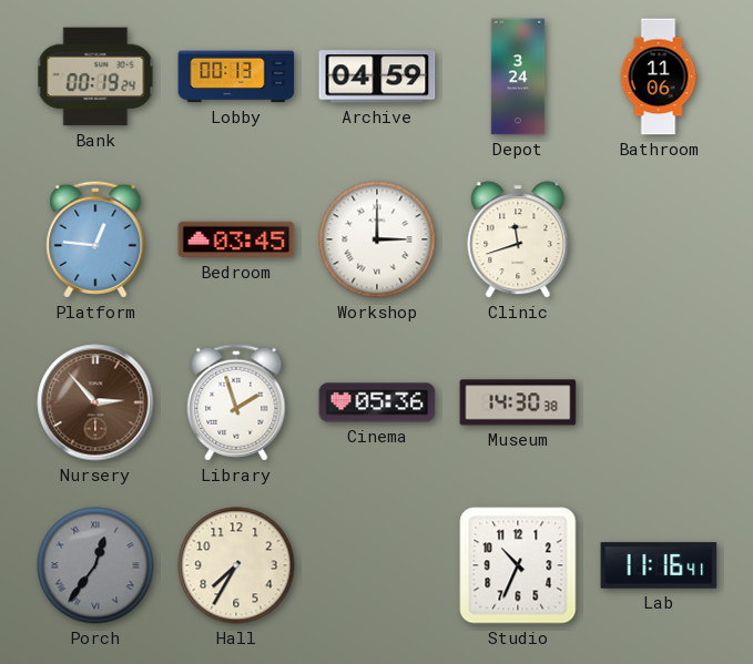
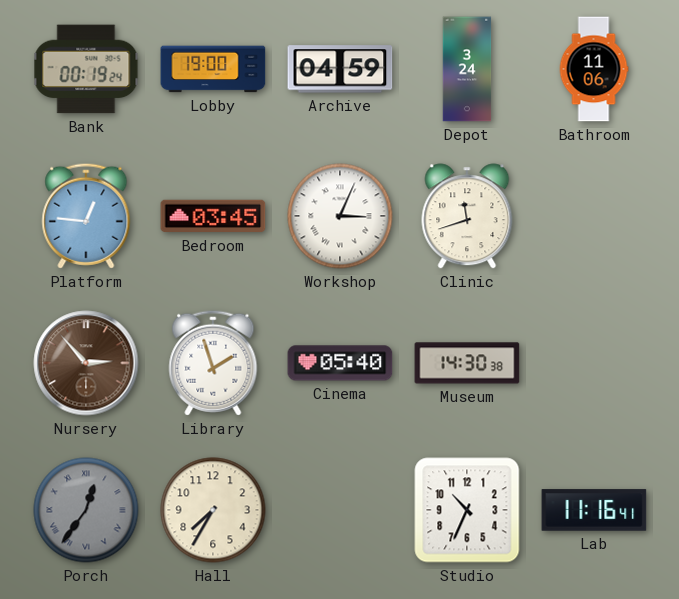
Lobby: 00:13 -> 19:00 (213, 69)
Workshop: 3:00 -> 3:04 (340, 216)
Cinema: 05:36 -> 05:40 (340, 363)
